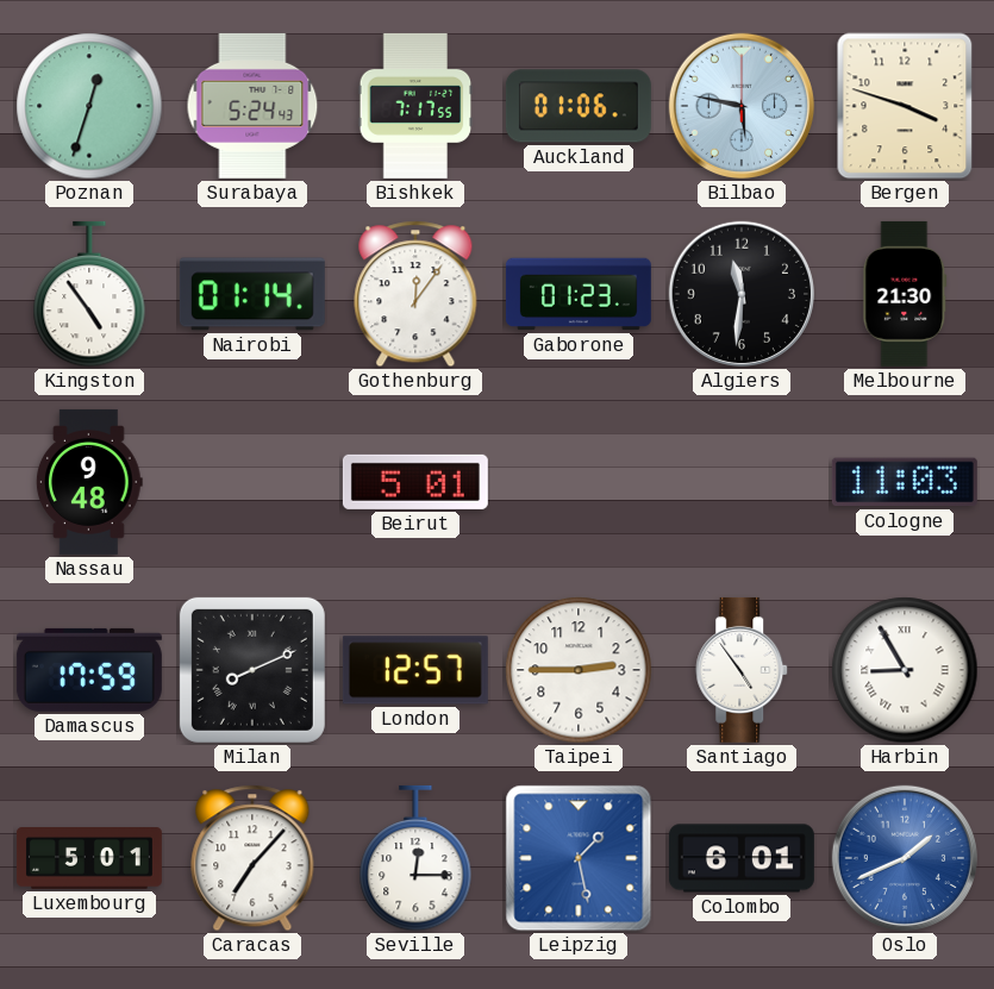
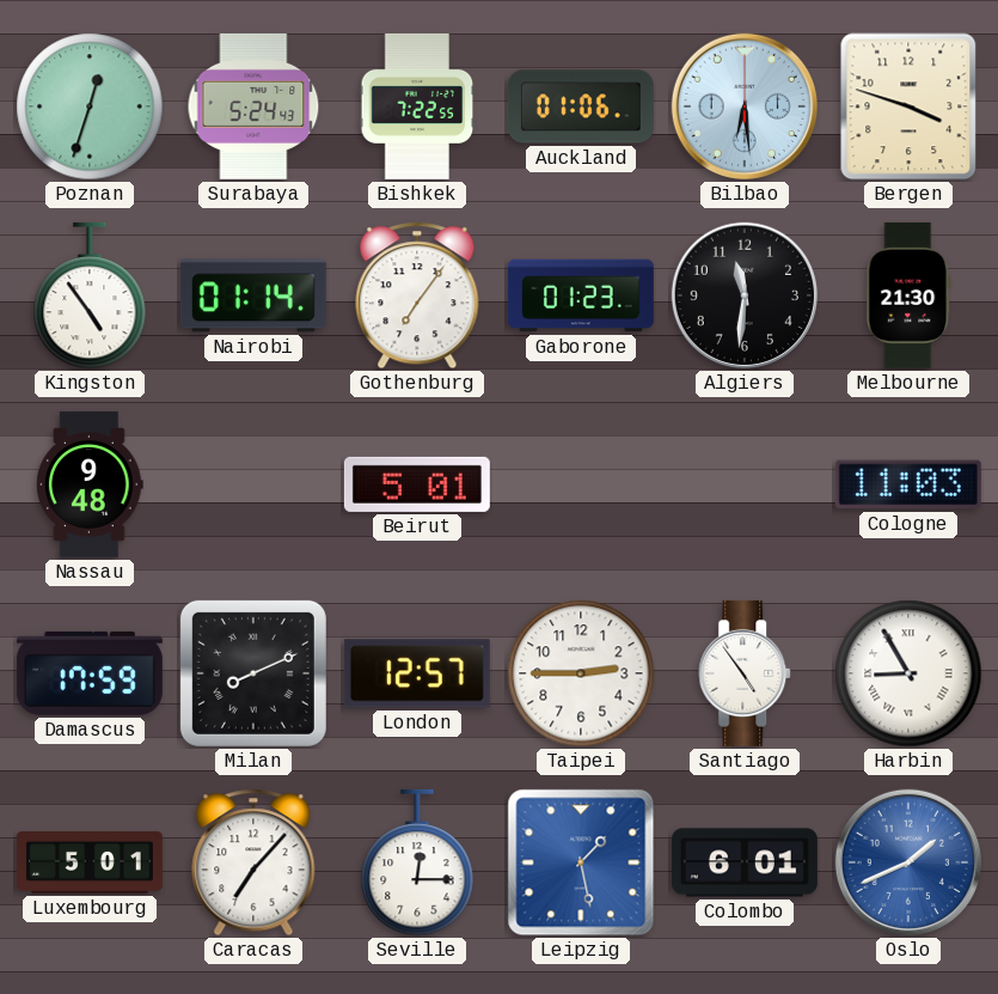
Bishkek: 7:17 -> 7:22 (417, 106)
Bilbao: 5:47 -> 6:29 (745, 106)
Gothenburg: 12:06 -> 7:06 (417, 295)
